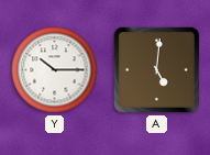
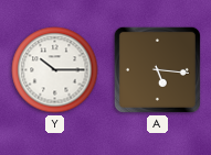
A: 5:01 -> 5:16 (157, 69)
